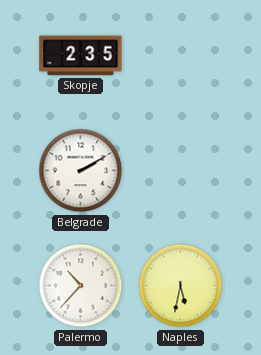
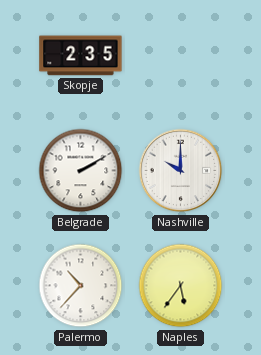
Nashville: none -> 10:00 (181, 171)
Naples: 5:32 -> 5:36 (181, 286)
